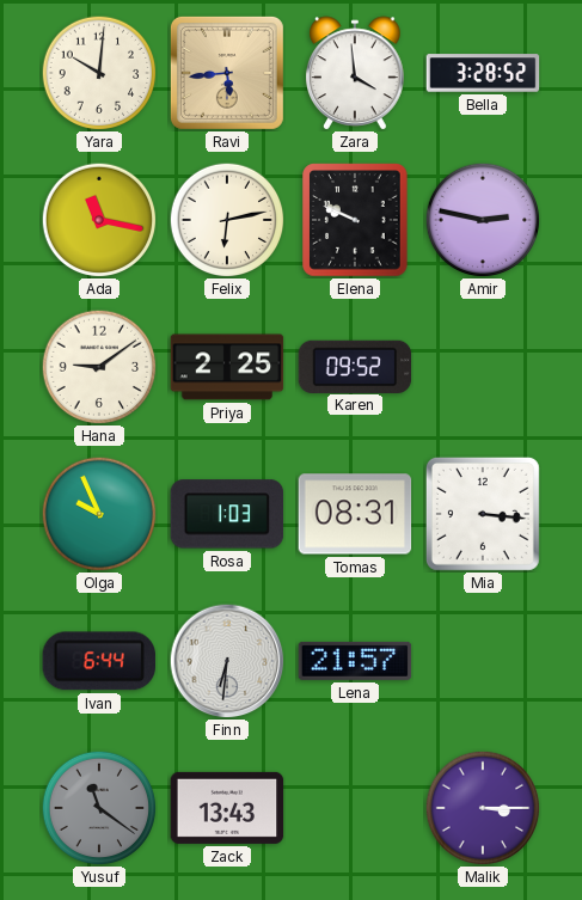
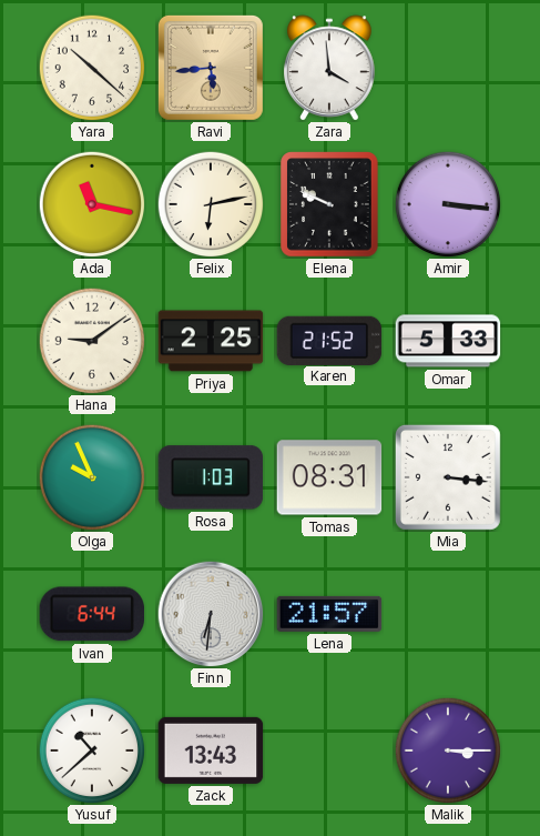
Yara: 10:01 -> 10:22 (92, 68)
Bella: 3:28 -> none (483, 73)
Amir: 2:47 -> 3:16 (448, 204)
Karen: 09:52 -> 21:52 (329, 340)
Omar: none -> 5:33 (448, 341)
Yusuf: 11:21 -> 10:38 (92, 751)
Yusuf dial: grey -> white (92, 751)
